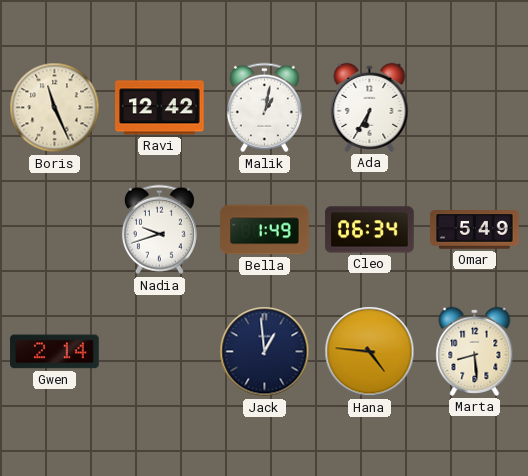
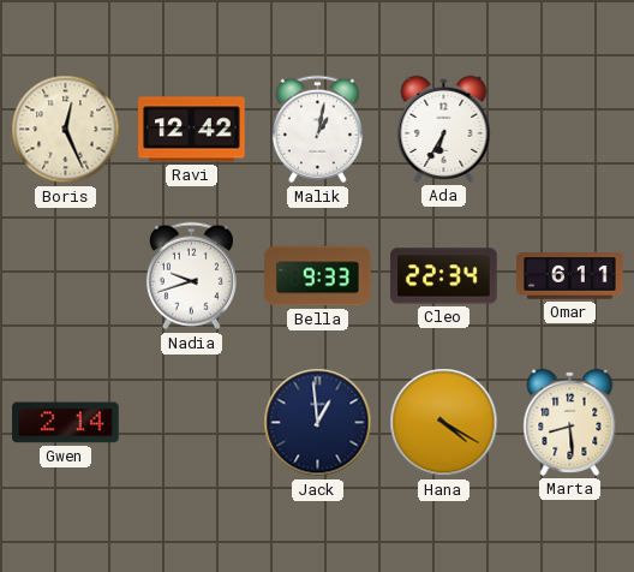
Boris: 11:26 -> 12:26 (66, 130)
Bella: 1:49 -> 9:33 (318, 276)
Cleo: 06:34 -> 22:34 (444, 276)
Omar: 5:49 -> 6:11 (570, 276)
Hana: 4:46 -> 4:20 (444, 423)
